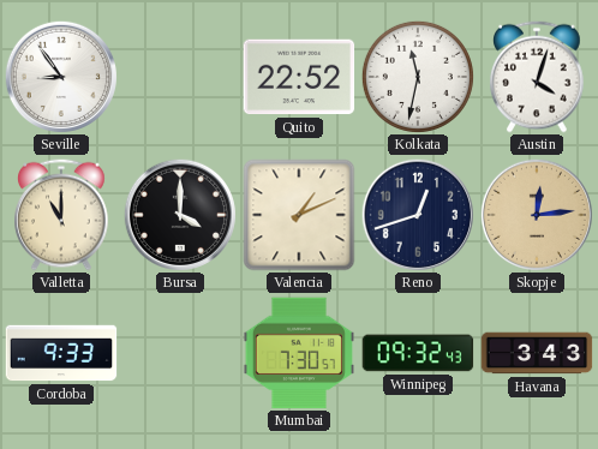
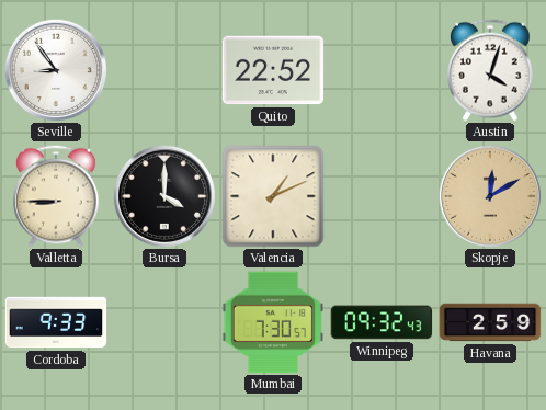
Kolkata: 11:32 -> none (418, 77)
Valletta: 11:00 -> 8:45 (56, 196)
Reno: 12:42 -> none (418, 215)
Skopje: 12:14 -> 12:10 (490, 196)
Havana: 3:43 -> 2:59 (490, 322)
